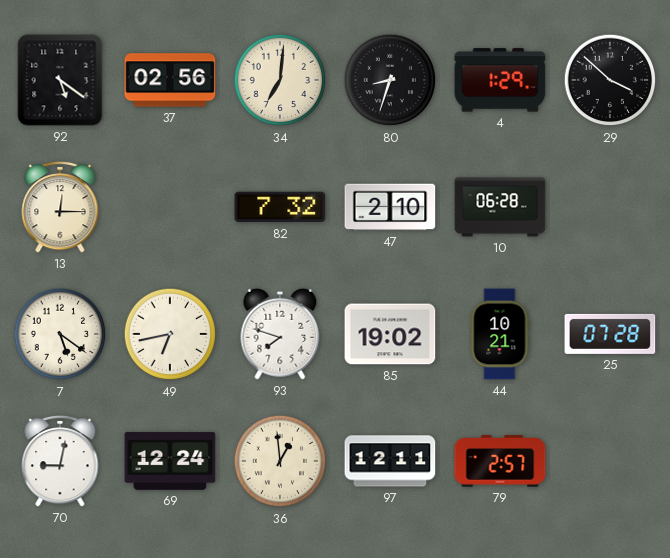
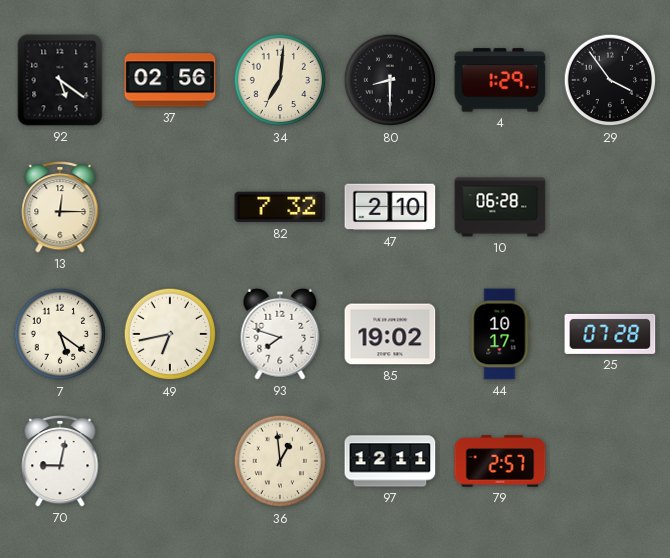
80: 8:33 -> 8:30 (390, 80)
29: 3:52 -> 3:54 (610, 80)
44: 10:21 -> 10:17 (500, 334)
69: 12:24 -> none (170, 461)
